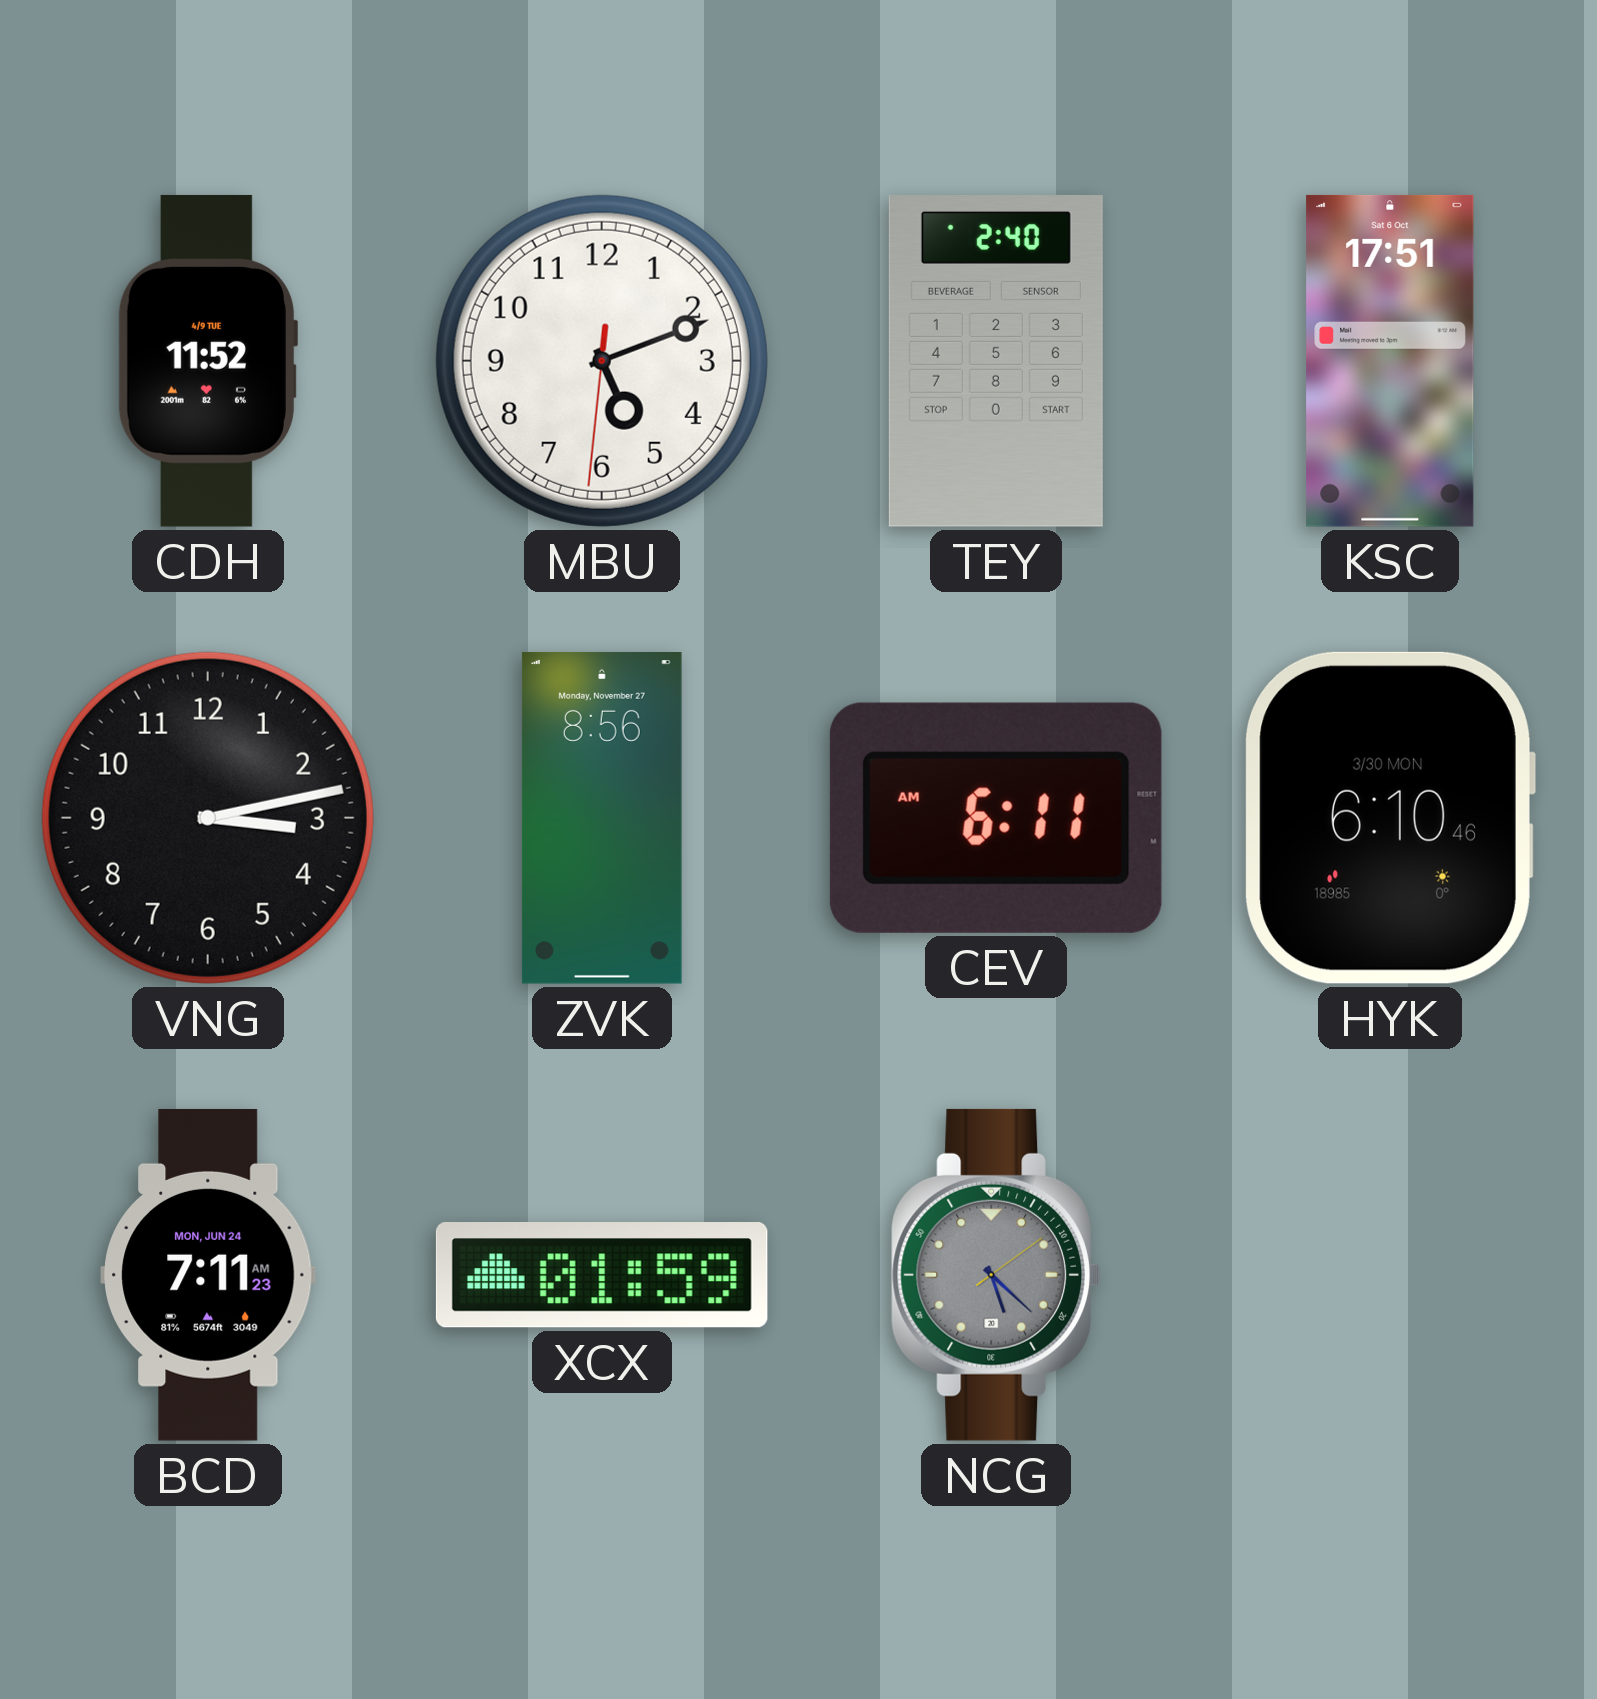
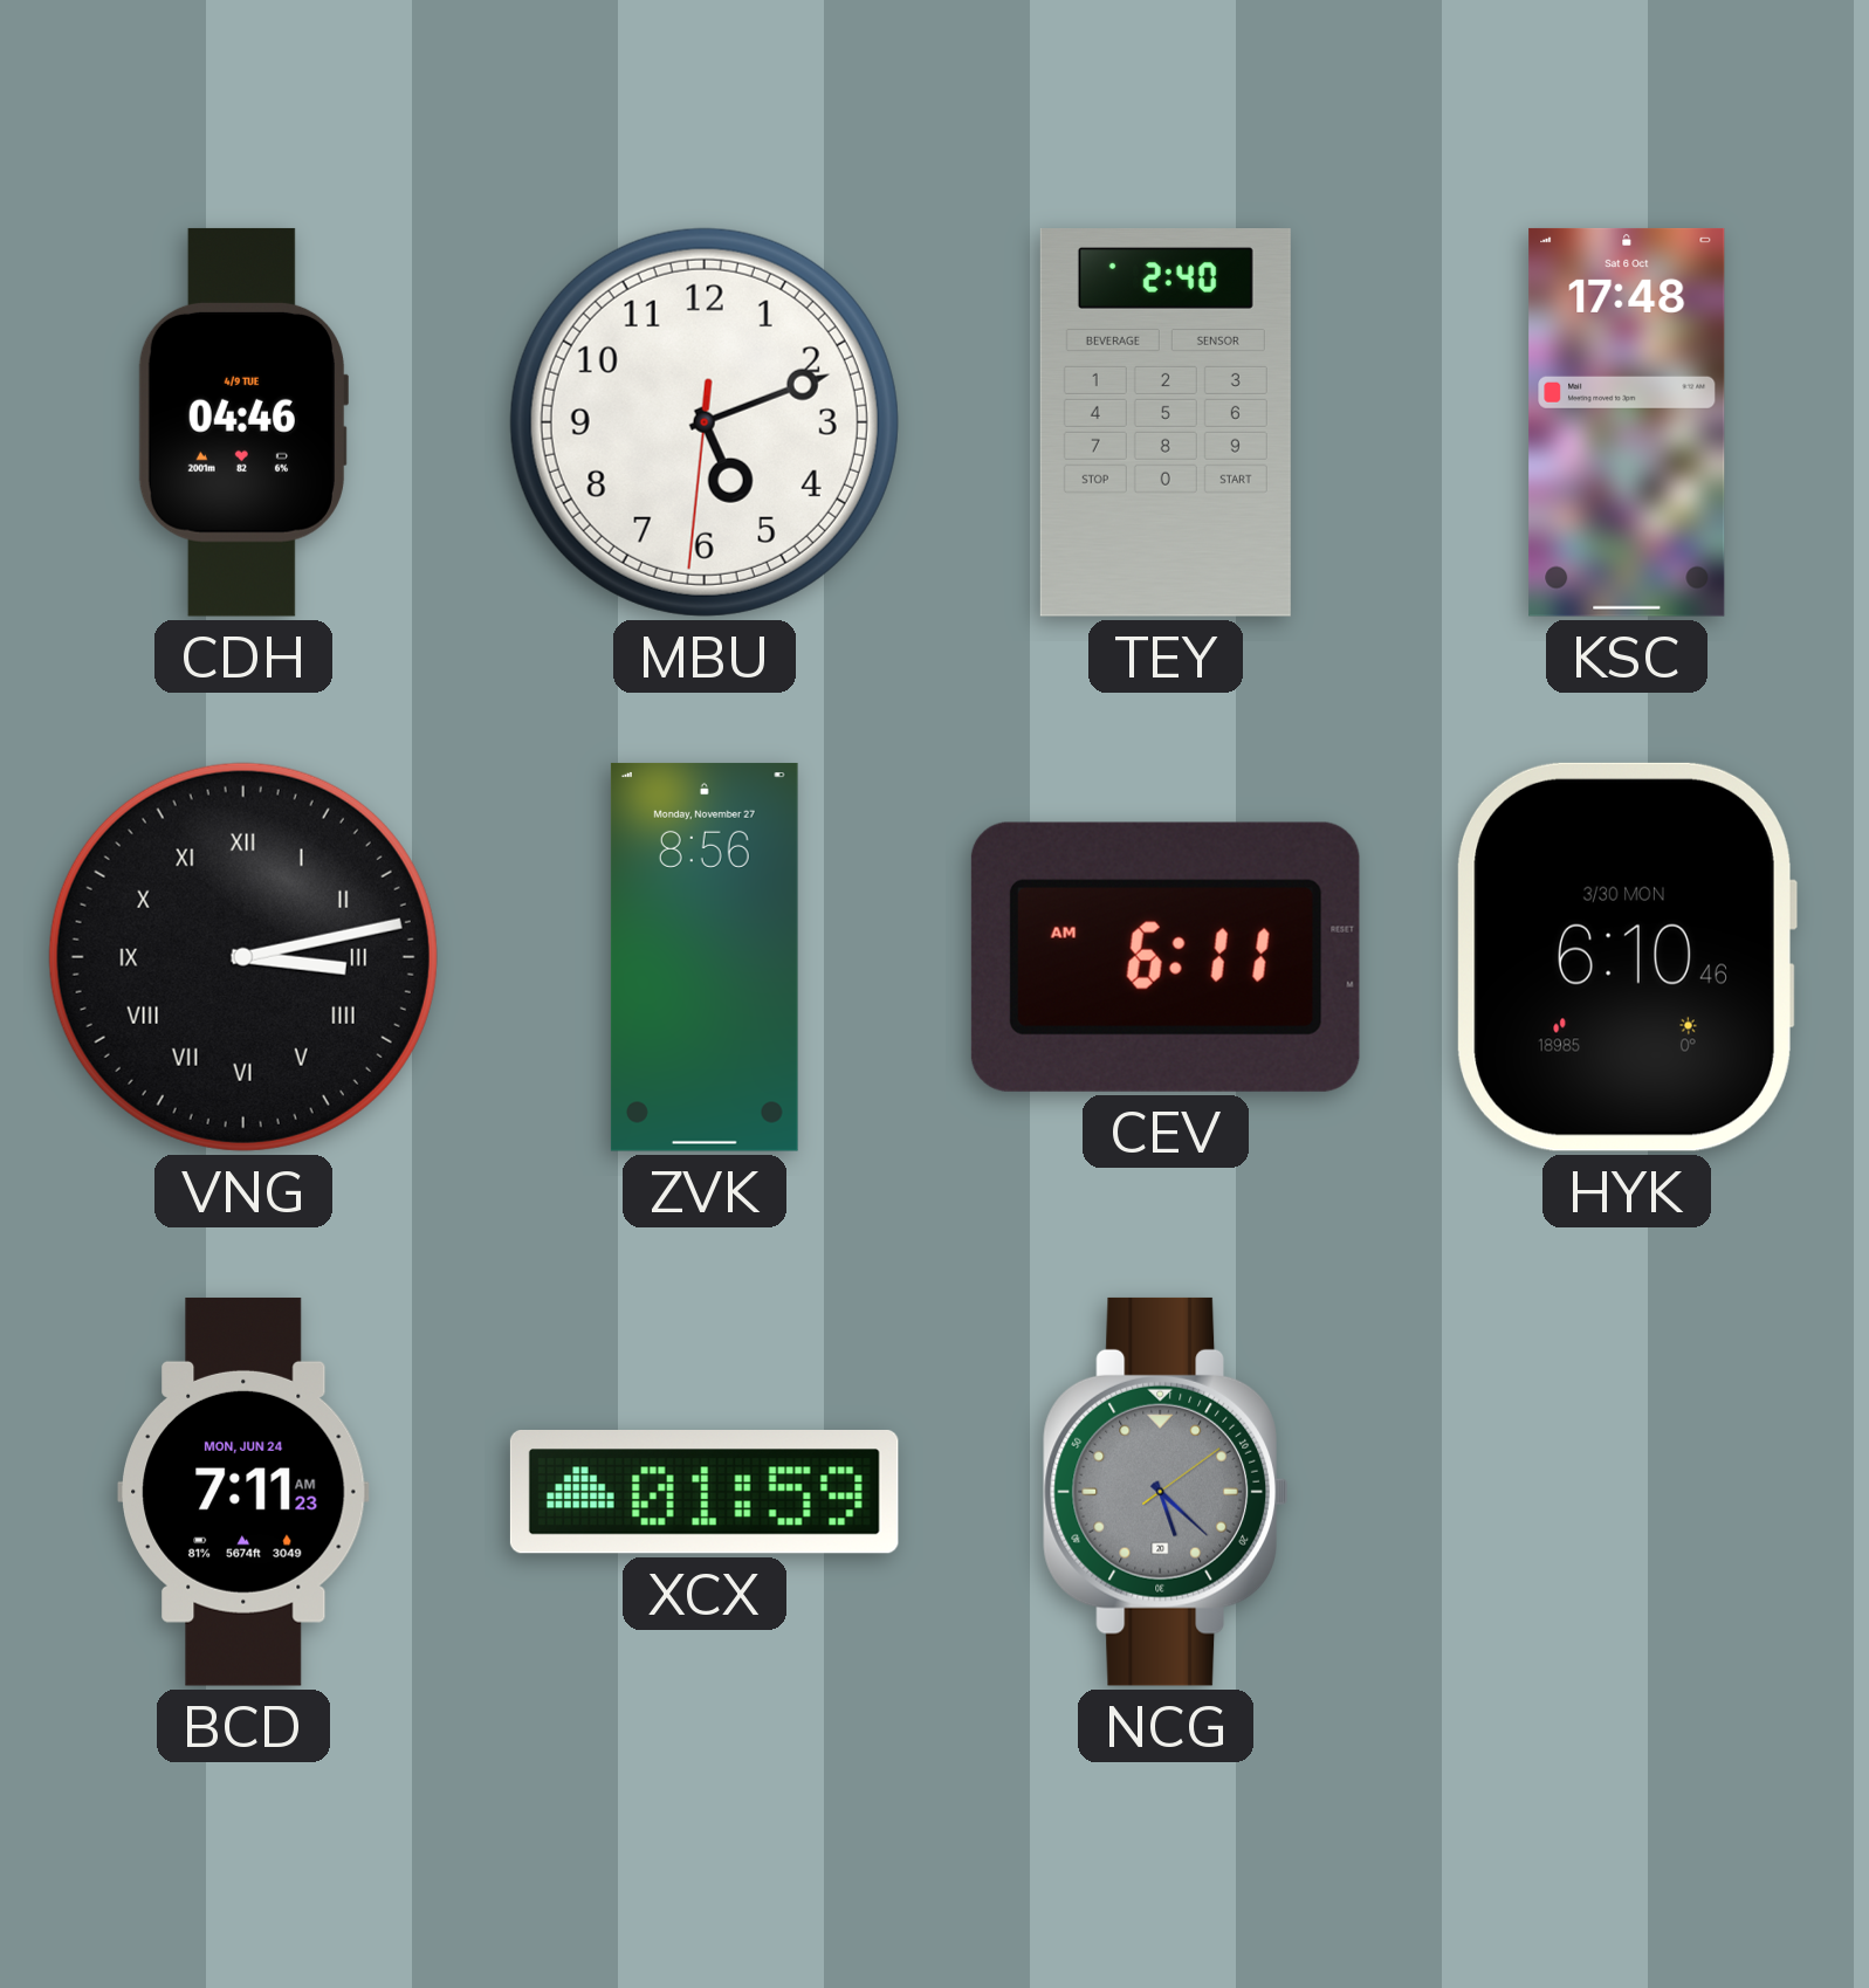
CDH: 11:52 -> 04:46 (242, 422)
KSC: 17:51 -> 17:48 (1627, 422)
VNG numerals: Arabic -> Roman (243, 957)
